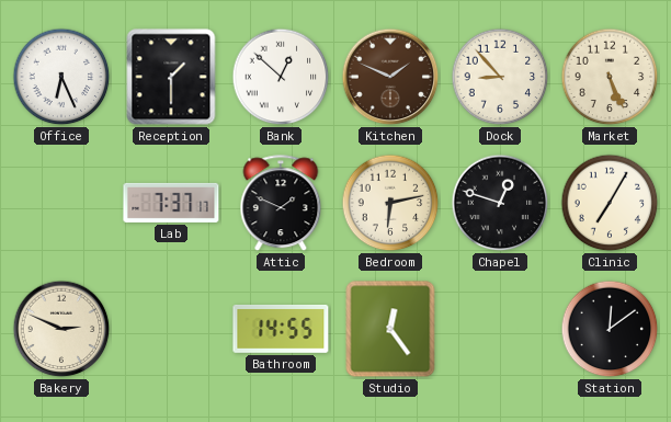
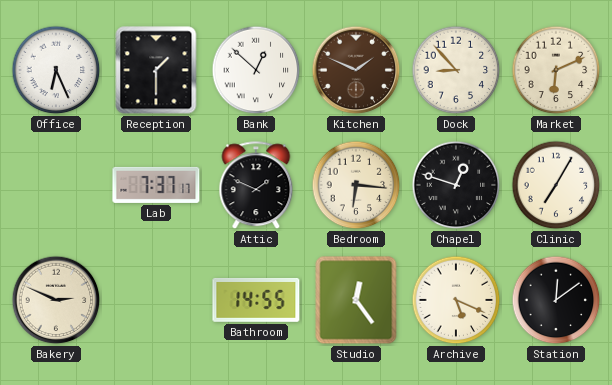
Market: 5:26 -> 6:11 (556, 70)
Bedroom: 6:13 -> 6:16 (356, 185)
Archive: none -> 5:19 (456, 300)
